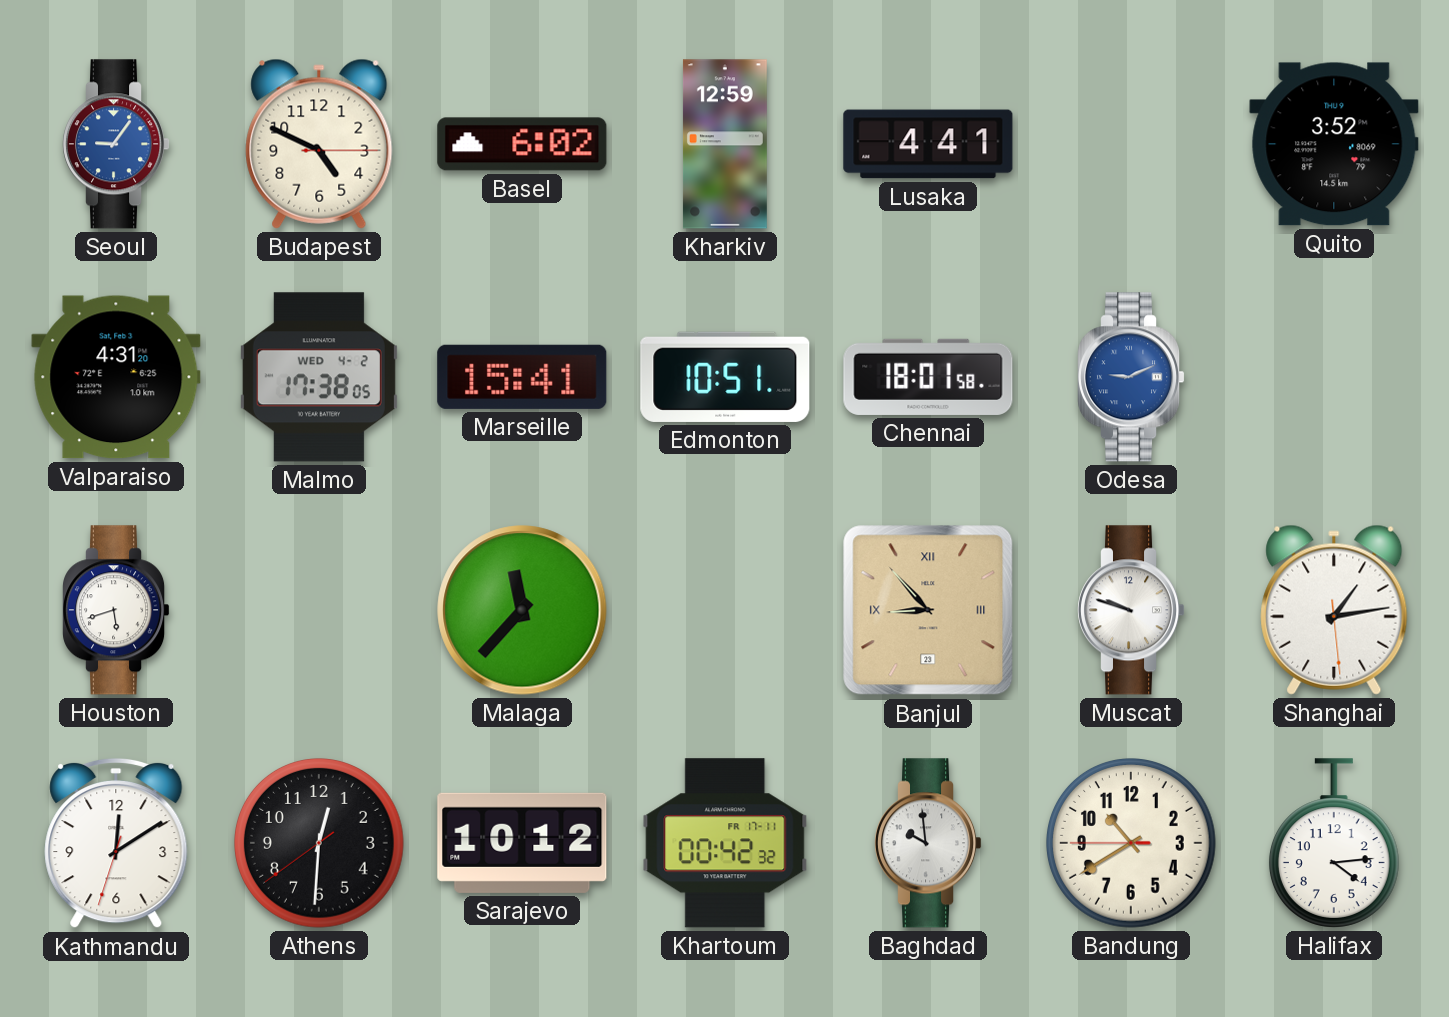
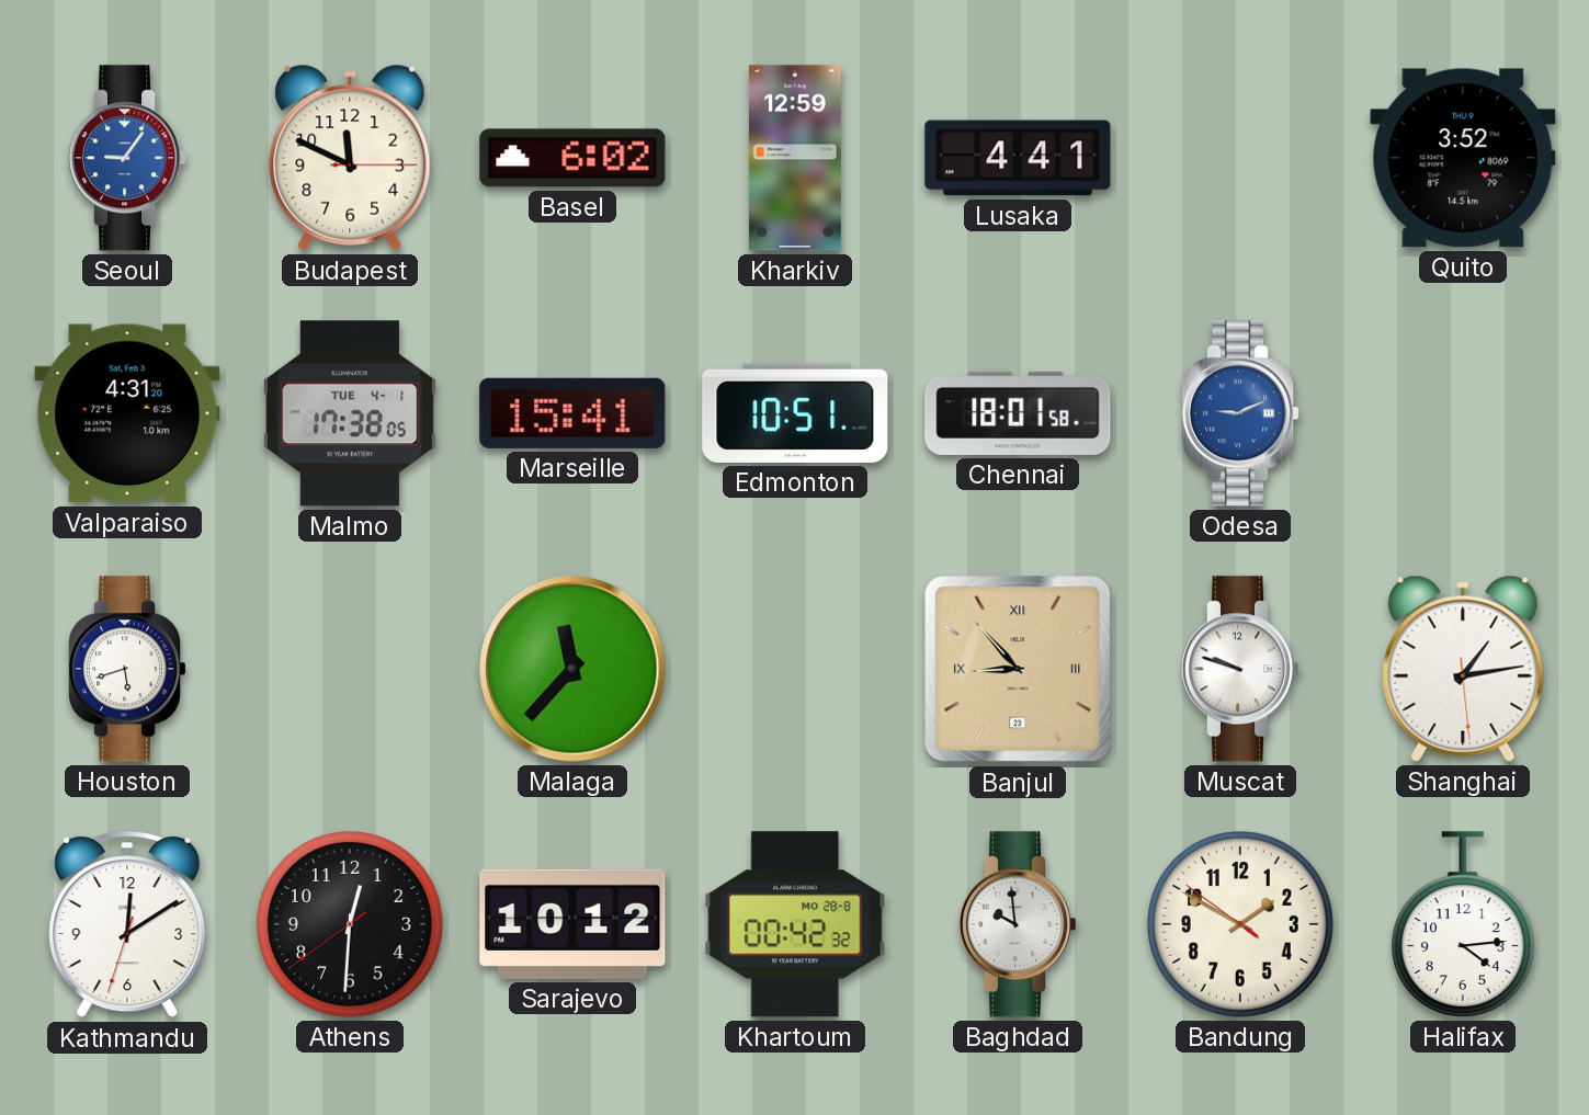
Budapest: 4:49 -> 11:49 (350, 158)
Malmo date: WED 4-2 -> TUE 4-1 (350, 413)
Khartoum date: FR 17-11 -> MO 28-8 (795, 924)
Bandung: 10:39 -> 1:49 (1241, 925)
